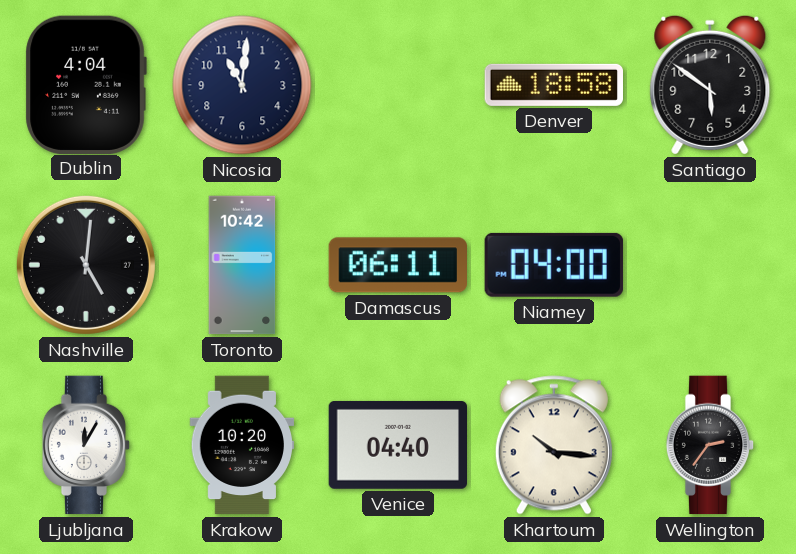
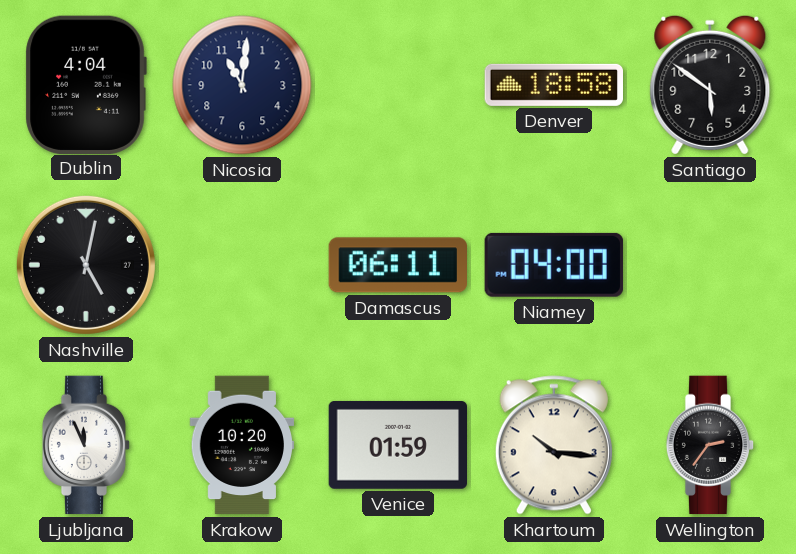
Nashville: 5:01 -> 5:02 (86, 265)
Toronto: 10:42 -> none (242, 265)
Ljubljana: 12:05 -> 11:56 (86, 445)
Venice: 04:40 -> 01:59 (397, 445)
